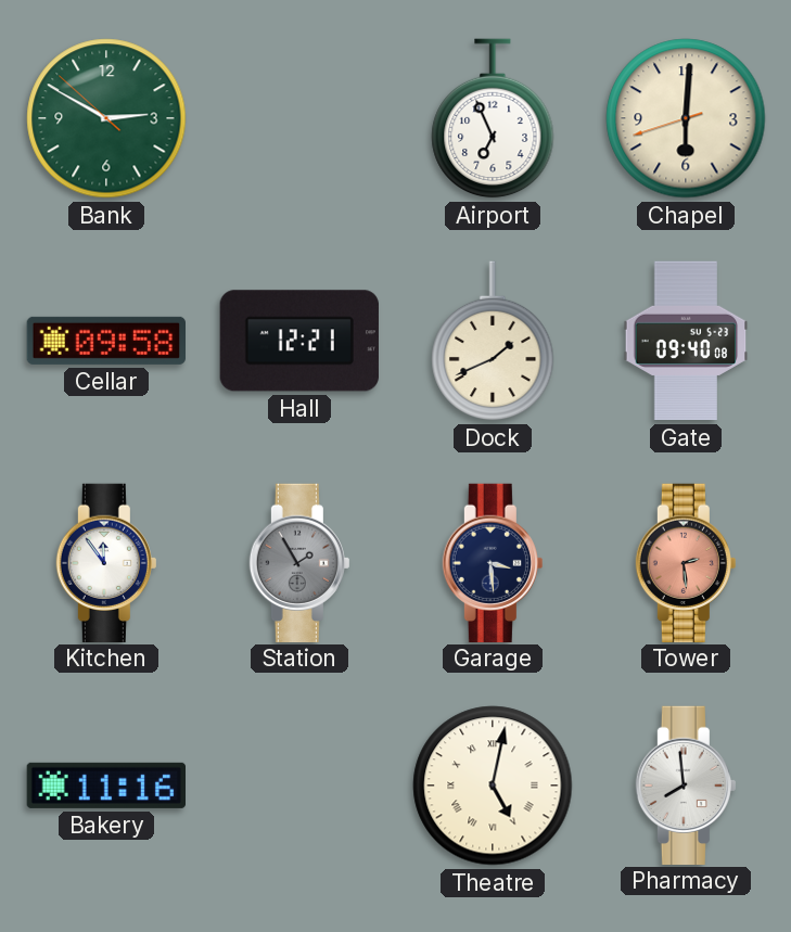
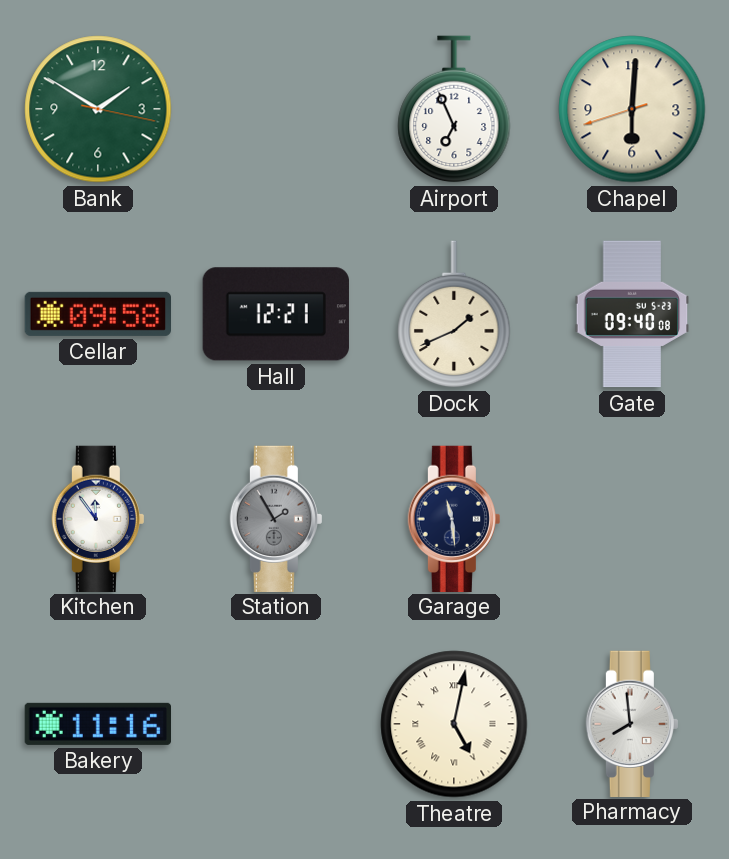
Bank: 2:49 -> 1:50 (98, 109)
Garage: 3:29 -> 11:29 (454, 518)
Tower: 2:29 -> none (686, 562)
